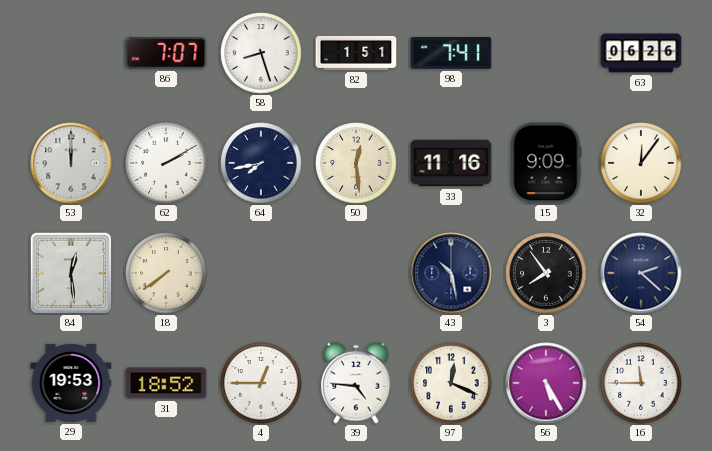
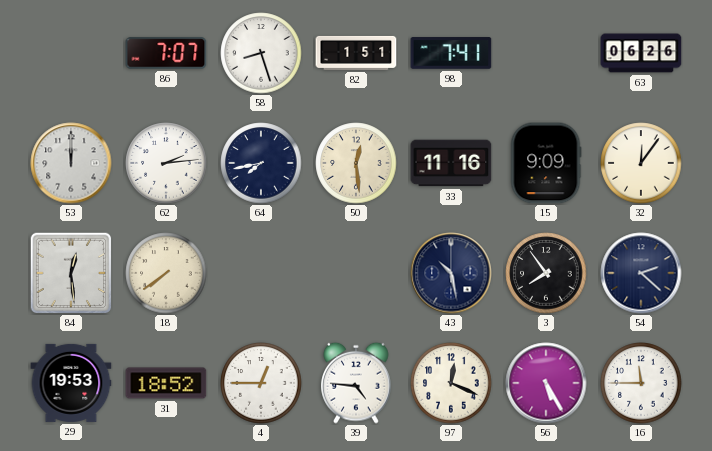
62: 2:10 -> 2:14 (166, 163)
